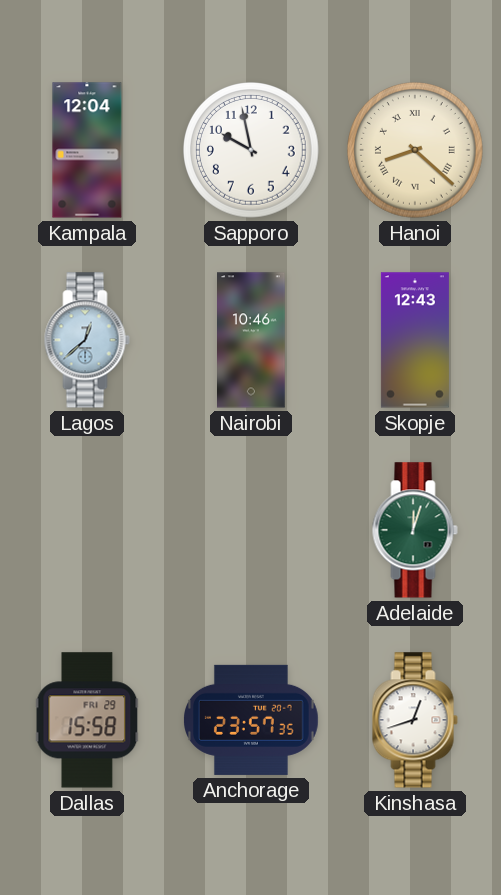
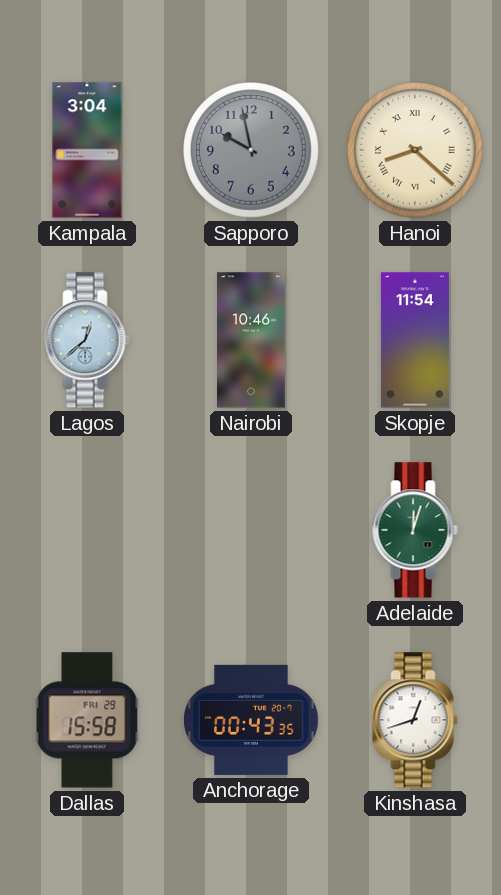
Kampala: 12:04 -> 3:04 (87, 150)
Sapporo dial: white -> grey (252, 151)
Skopje: 12:43 -> 11:54 (415, 340)
Anchorage: 23:57 -> 00:43 (252, 720)
